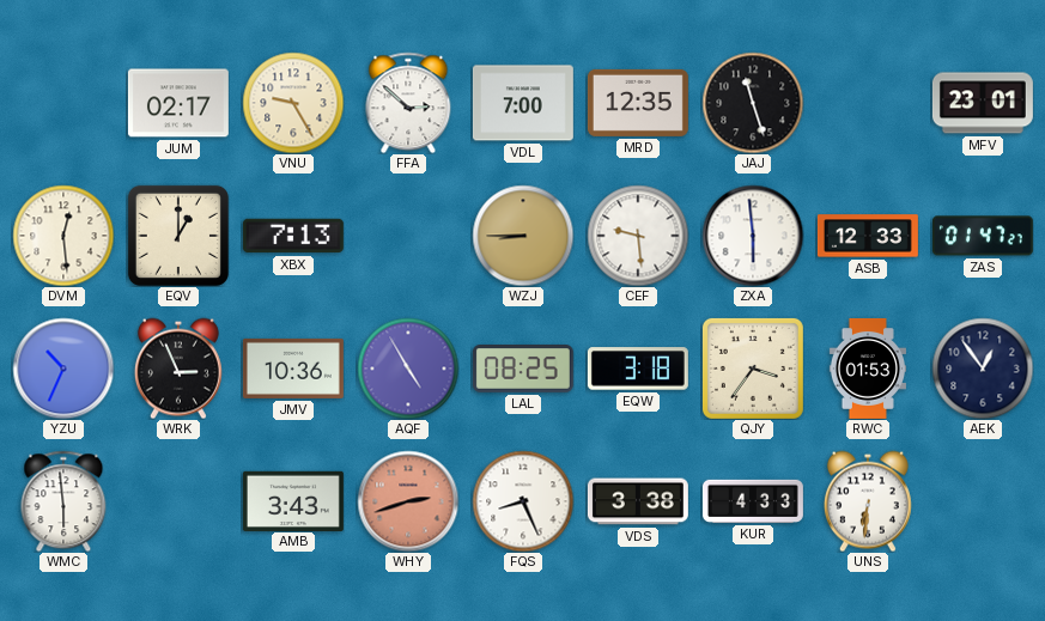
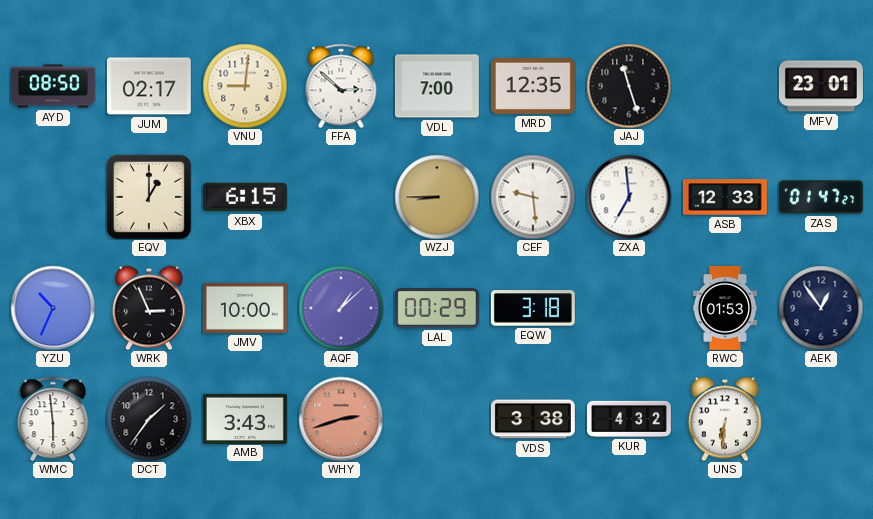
AYD: none -> 08:50 (53, 86)
VNU: 9:25 -> 9:01 (245, 86)
DVM: 12:29 -> none (63, 236)
XBX: 7:13 -> 6:15 (245, 197)
ZXA: 5:59 -> 6:59 (629, 197)
JMV: 10:36 -> 10:00 (245, 308)
AQF: 4:55 -> 1:08 (341, 308)
LAL: 08:25 -> 00:29 (437, 309)
QJY: 3:36 -> none (753, 369)
DCT: none -> 1:36 (149, 419)
FQS: 8:26 -> none (523, 501)
KUR: 4:33 -> 4:32 (629, 419)
